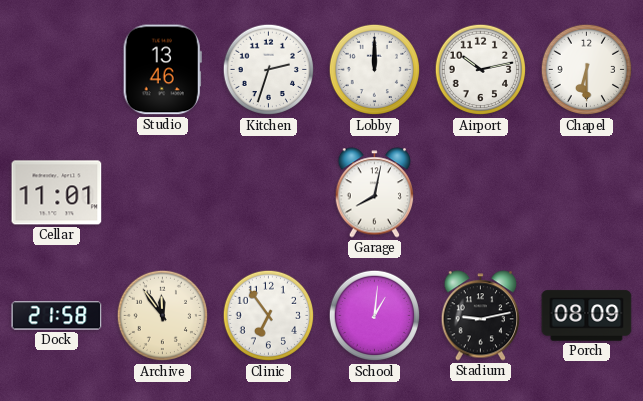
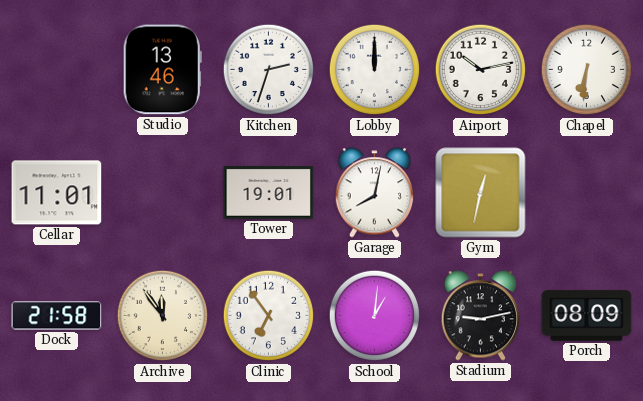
Chapel: 6:30 -> 6:31 (587, 70)
Tower: none -> 19:01 (269, 193)
Gym: none -> 12:32 (481, 193)
